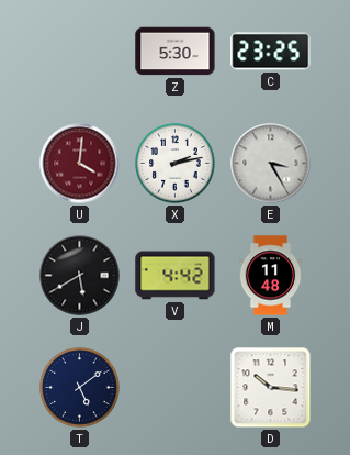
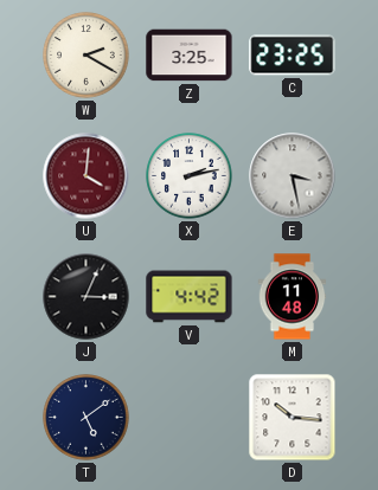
W: none -> 2:20 (87, 56)
Z: 5:30 -> 3:25 (190, 56)
E: 3:25 -> 3:28 (293, 176)
J: 5:40 -> 3:04 (87, 297)
